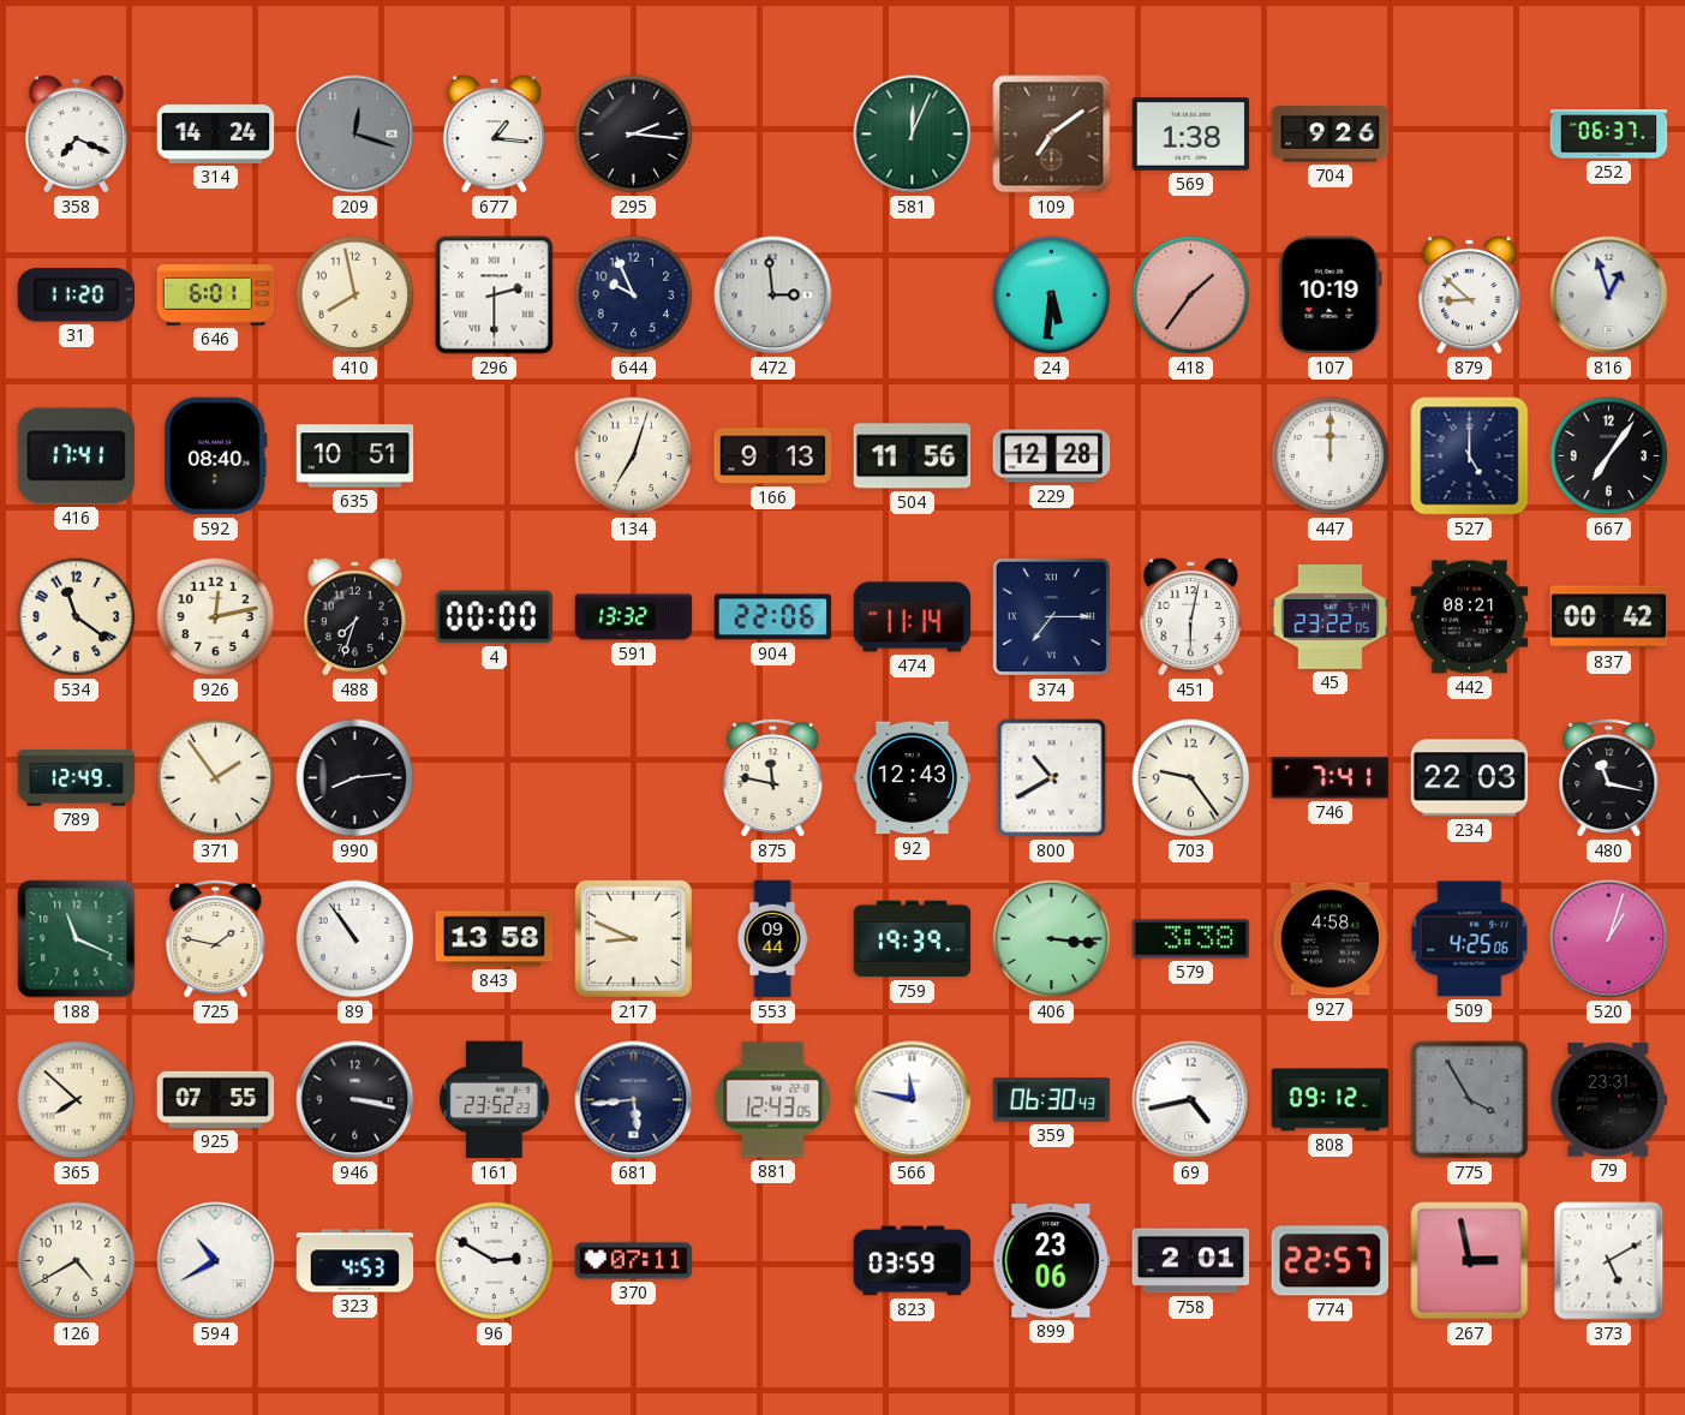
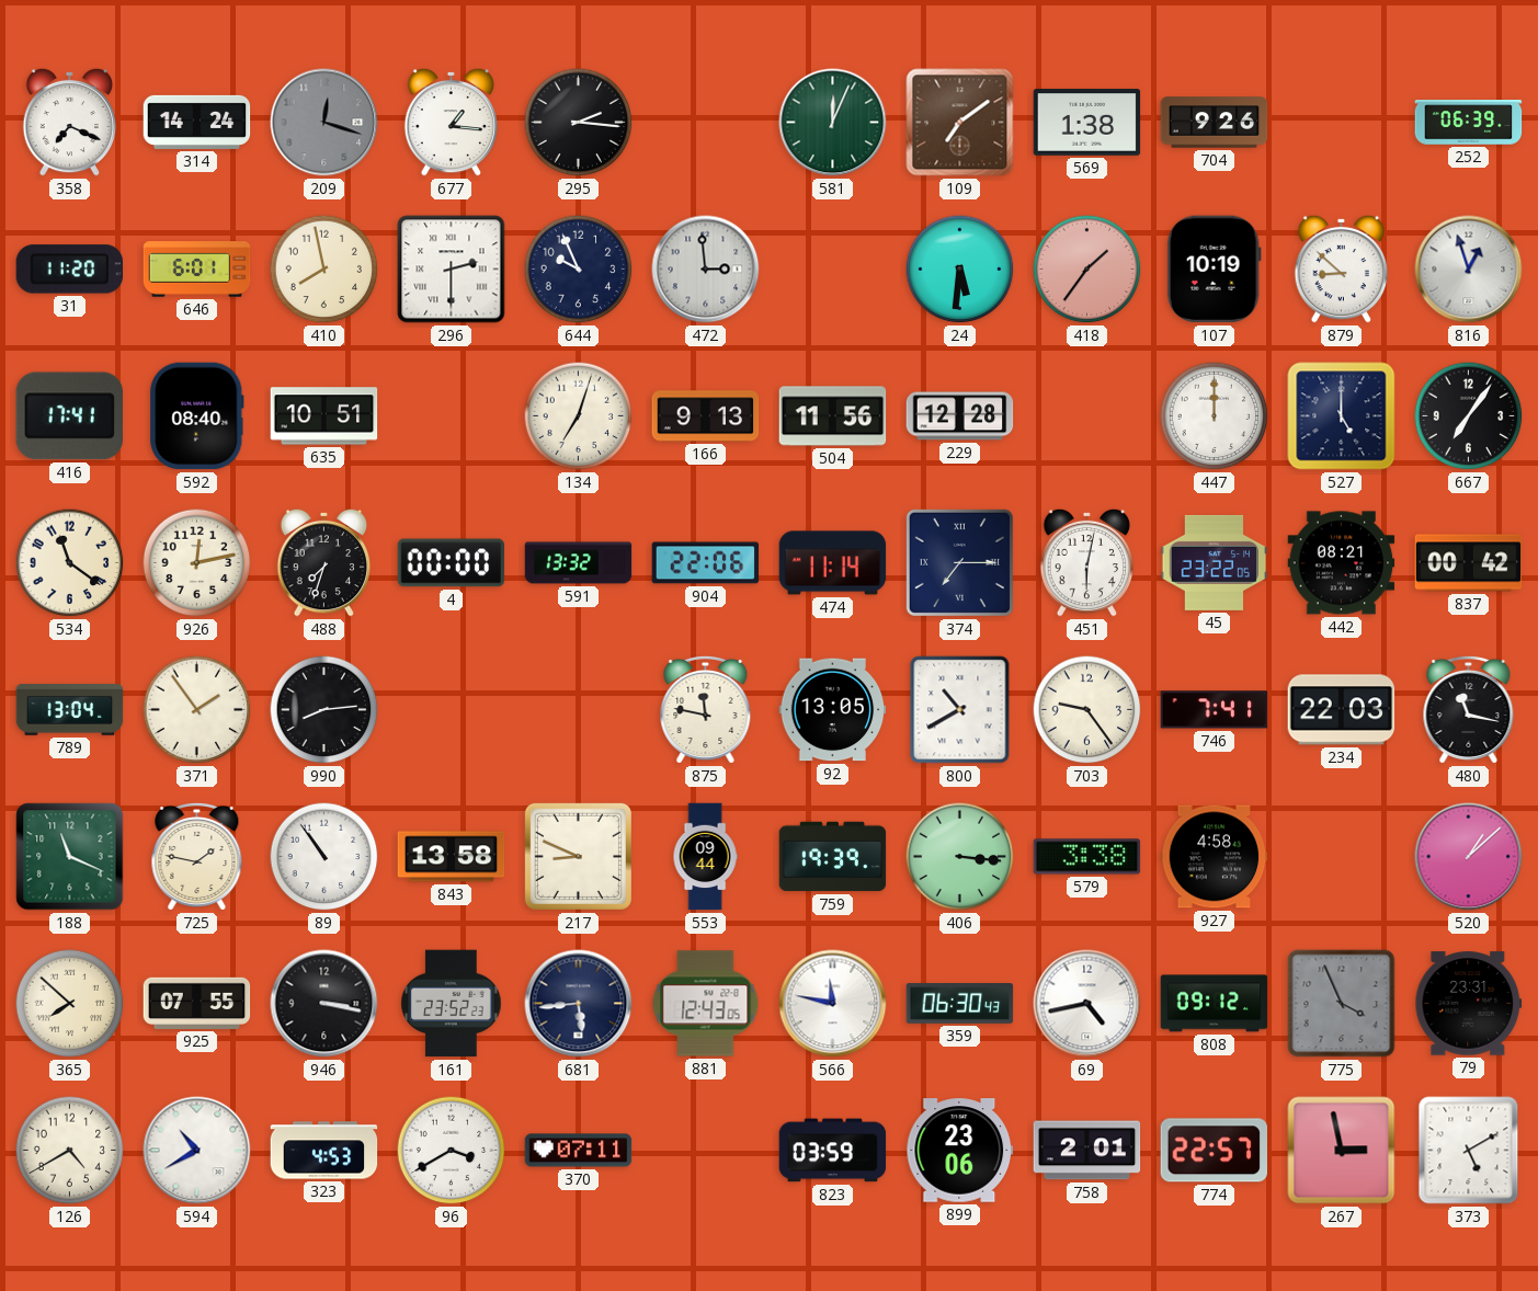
252: 06:37 -> 06:39 (1469, 123)
789: 12:49 -> 13:04 (70, 710)
92: 12:43 -> 13:05 (833, 710)
509: 4:25 -> none (1470, 939)
520: 1:03 -> 1:08 (1469, 857)
775: 3:55 -> 3:56 (1342, 1004)
96: 2:50 -> 3:40 (452, 1151)
